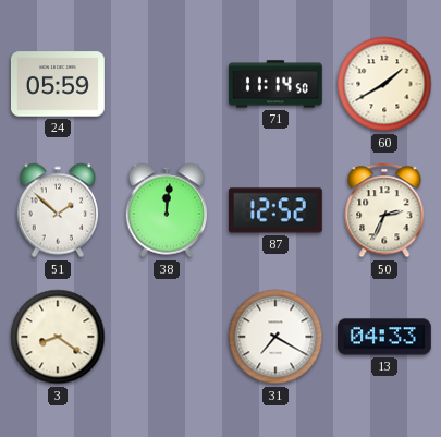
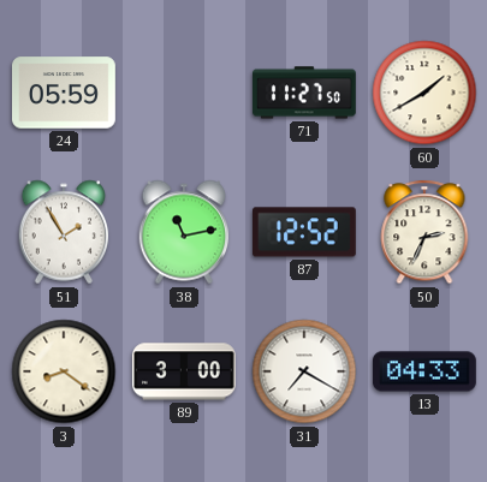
71: 11:14 -> 11:27 (304, 93)
51: 1:52 -> 1:55 (64, 232)
38: 12:01 -> 11:13 (184, 232)
89: none -> 3:00 (184, 371)
